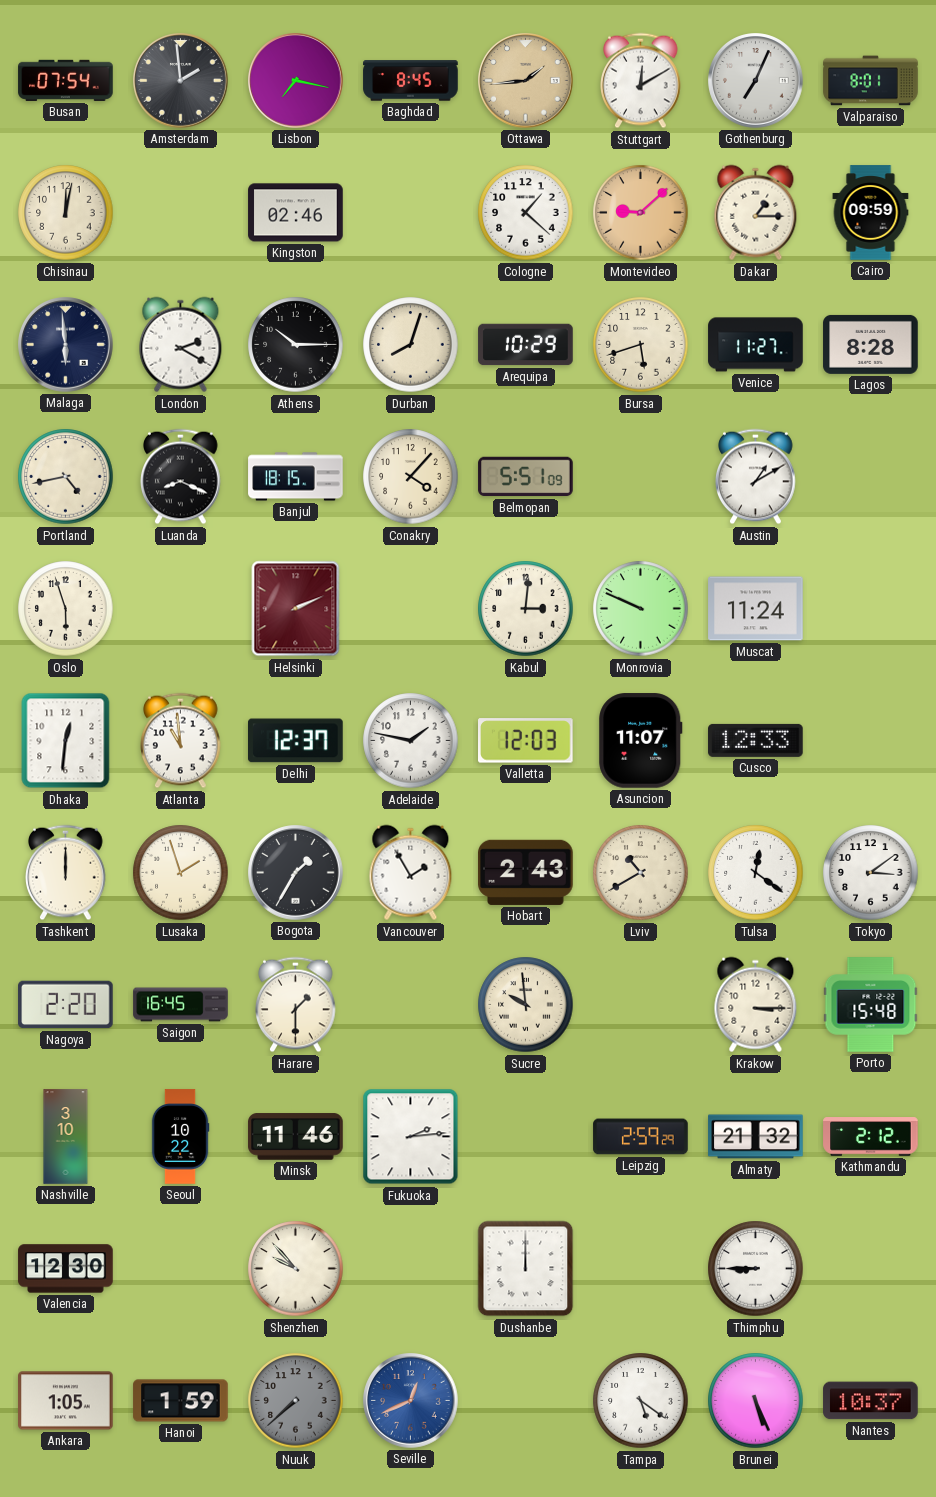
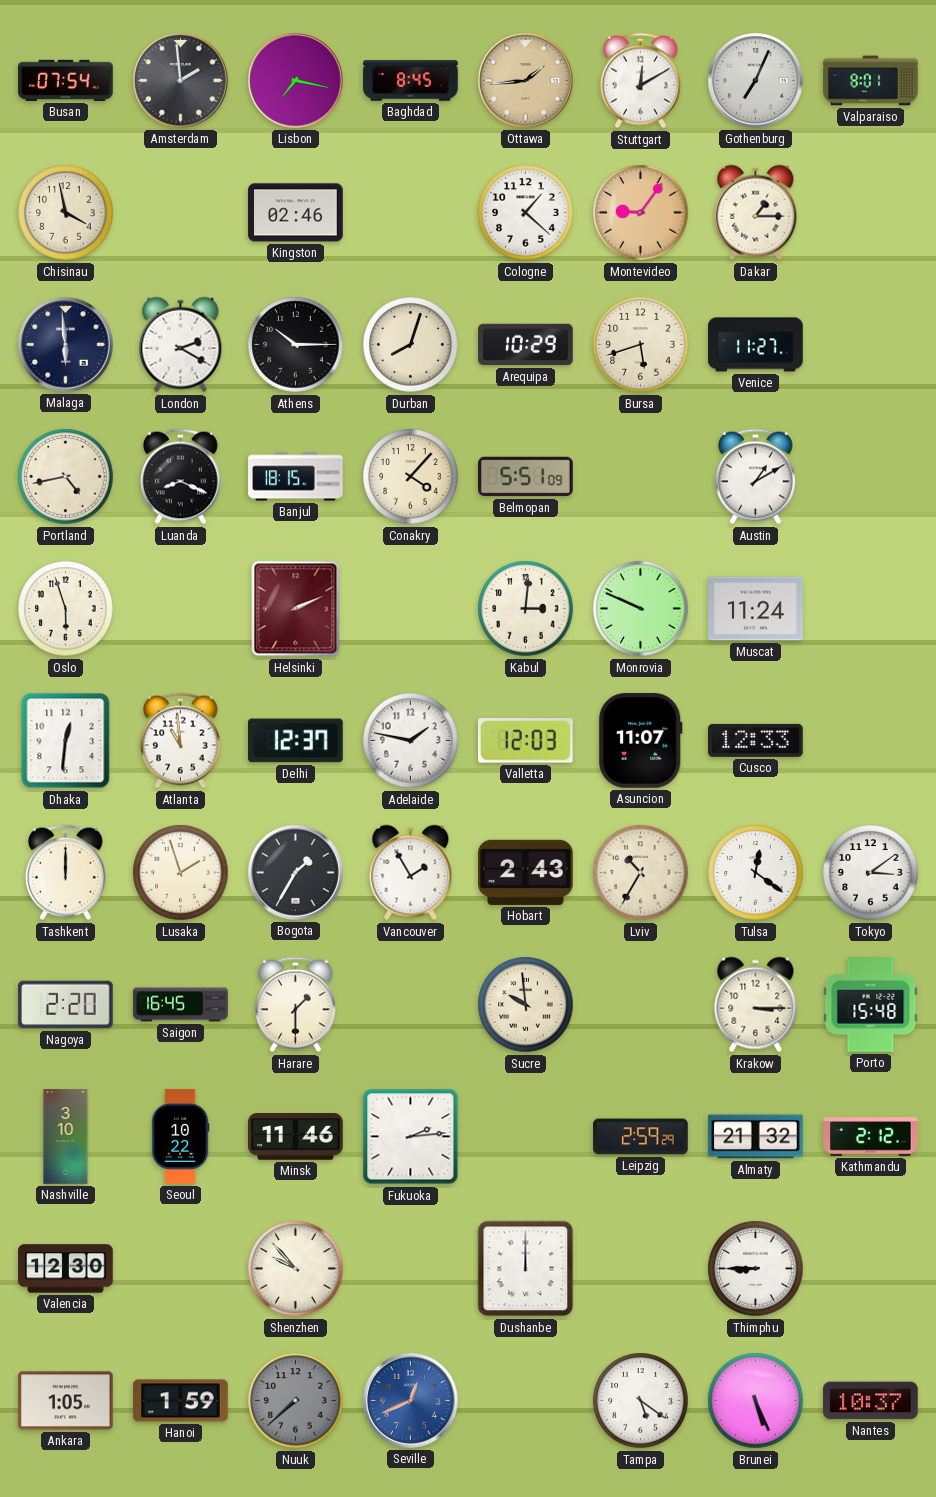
Chisinau: 12:02 -> 3:58 (66, 213)
Montevideo: 9:08 -> 9:06 (641, 213)
Cairo: 09:59 -> none (871, 213)
Lagos: 8:28 -> none (871, 344)
Lviv: 10:40 -> 10:35 (641, 873)
